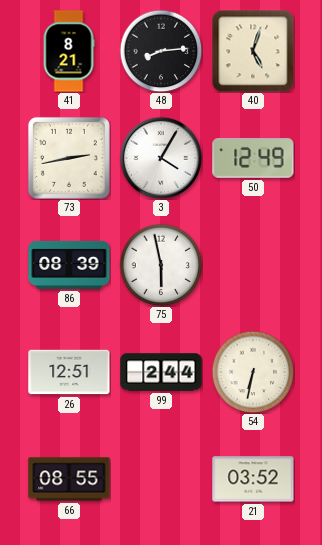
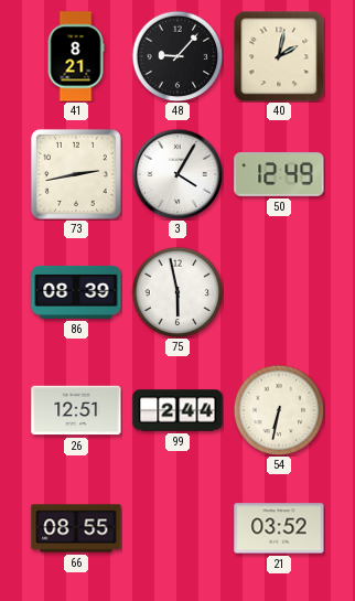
48: 8:14 -> 9:07 (177, 56)
40: 5:03 -> 2:02 (279, 56)
